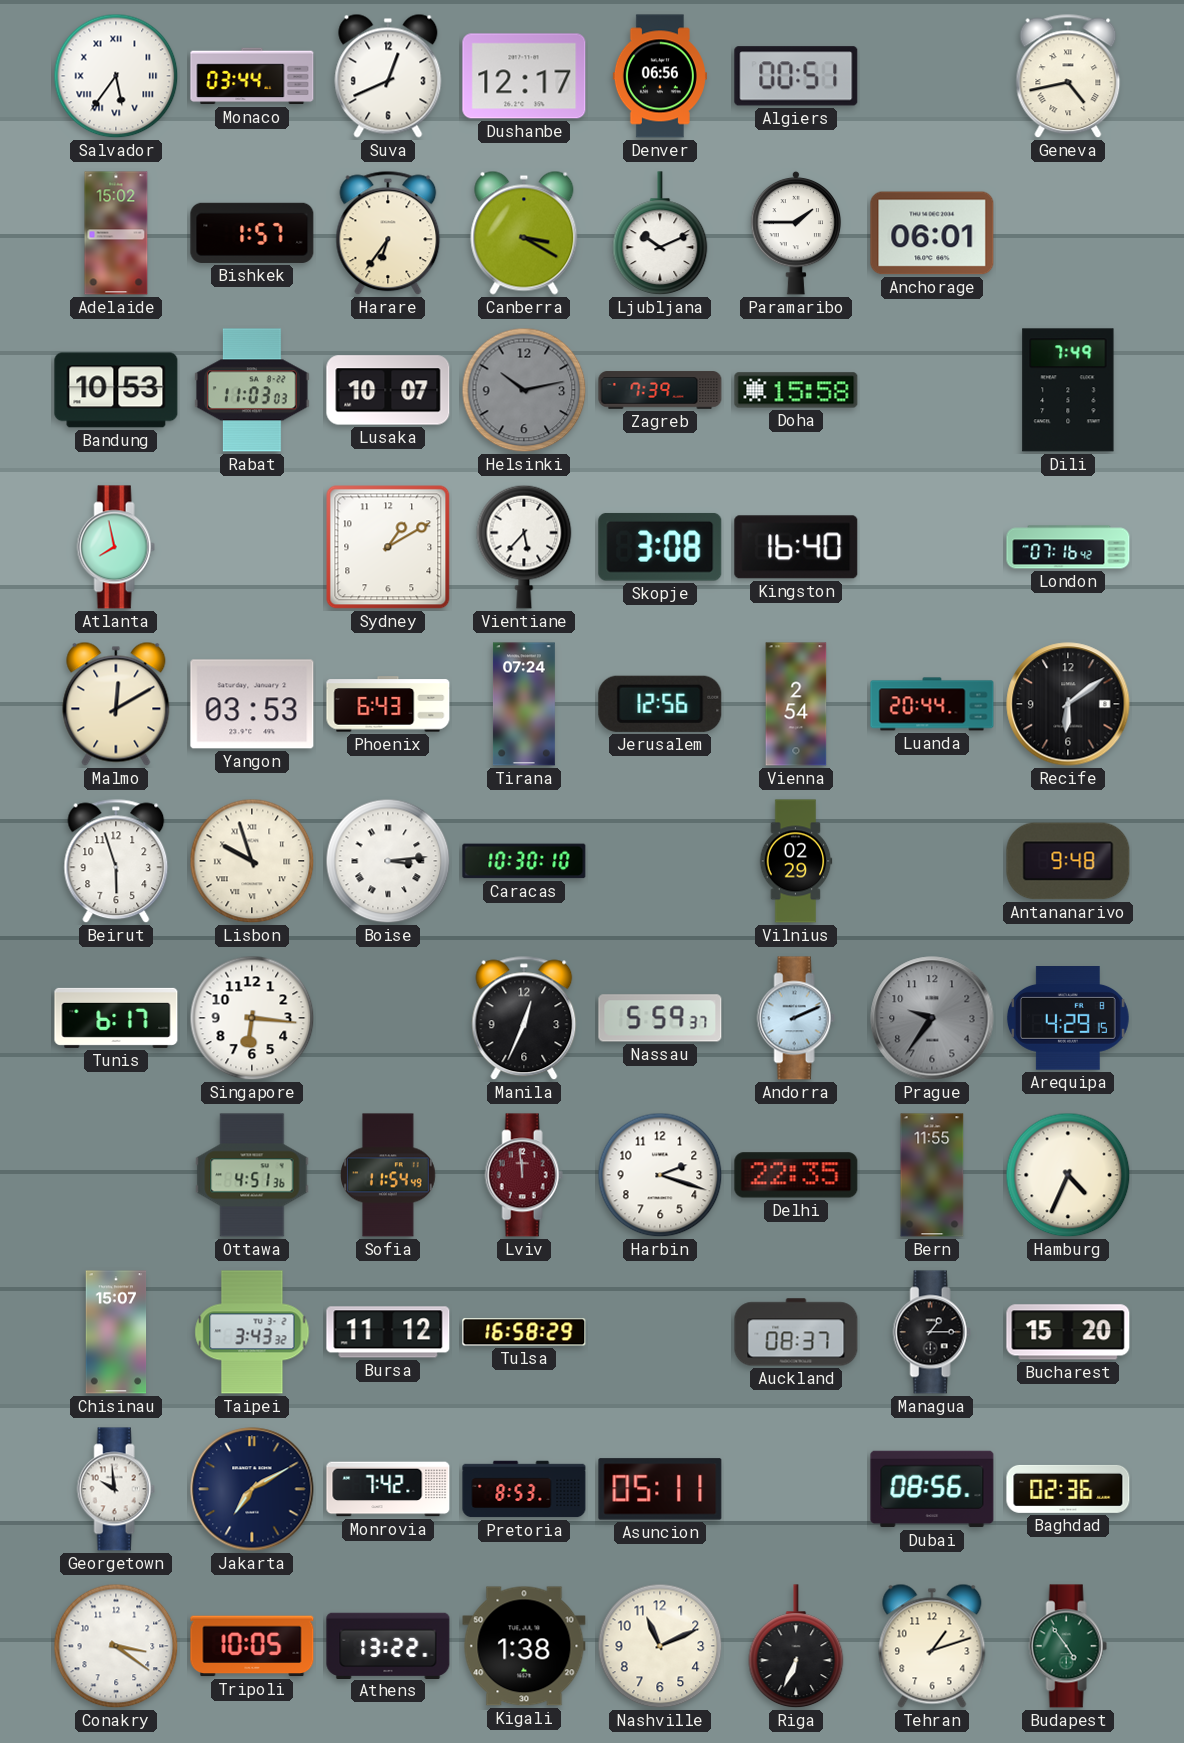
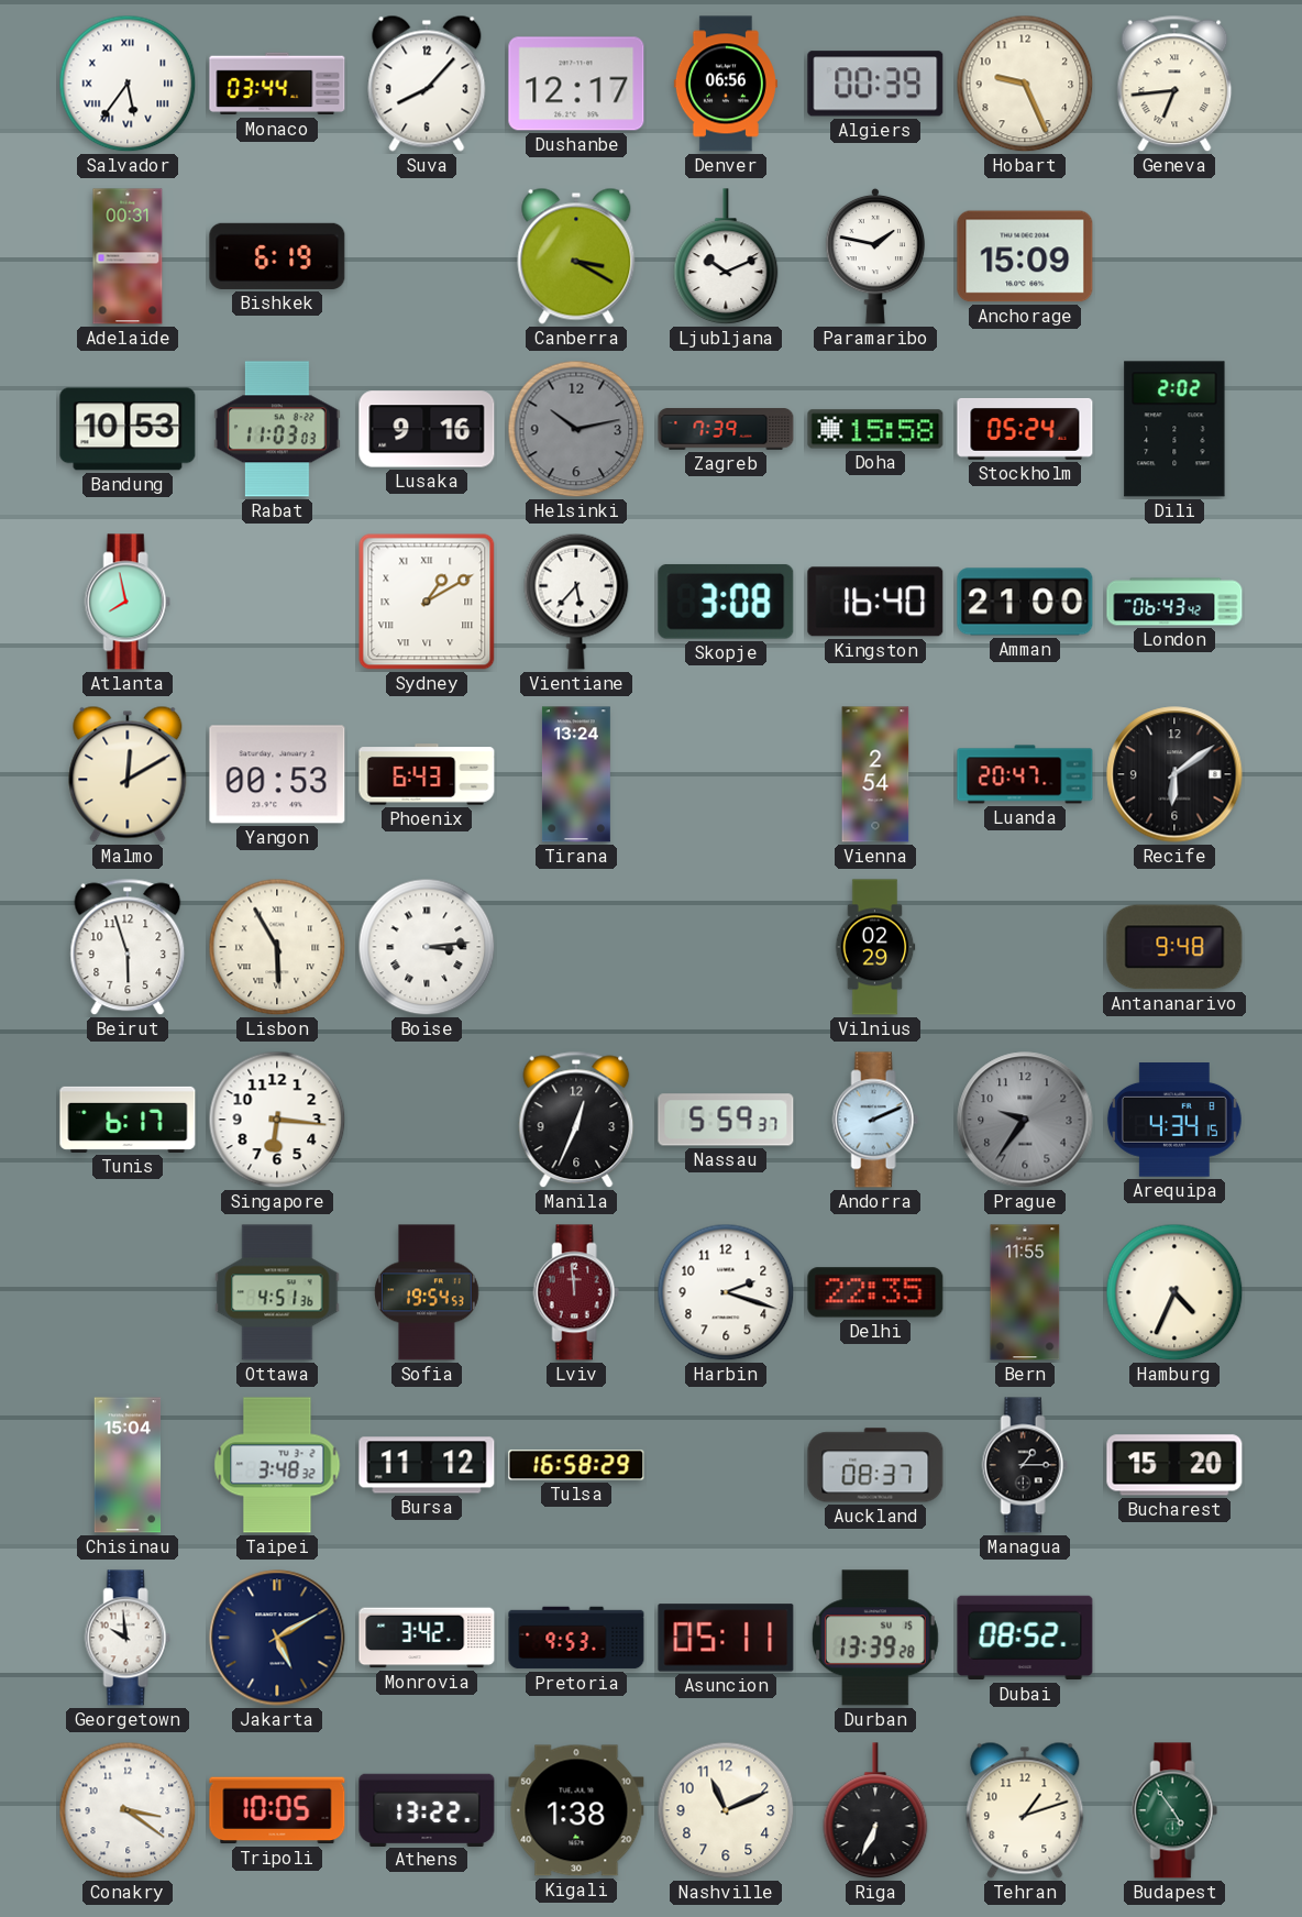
Suva: 12:41 -> 8:07 (427, 84)
Algiers: 00:51 -> 00:39 (875, 84)
Hobart: none -> 9:26 (1025, 84)
Geneva: 4:43 -> 6:44 (1174, 84)
Adelaide: 15:02 -> 00:31 (128, 256)
Bishkek: 1:57 -> 6:19 (277, 256)
Harare: 6:36 -> none (388, 233)
Paramaribo: 1:45 -> 1:47 (875, 256)
Anchorage: 06:01 -> 15:09 (1025, 256)
Lusaka: 10:07 -> 9:16 (427, 429)
Stockholm: none -> 05:24 (1025, 429)
Dili: 7:49 -> 2:02 (1174, 429)
Sydney numerals: Arabic -> Roman (427, 602)
Amman: none -> 21:00 (1025, 602)
London: 07:16 -> 06:43 (1174, 602)
Yangon: 03:53 -> 00:53 (277, 774)
Tirana: 07:24 -> 13:24 (576, 774)
Jerusalem: 12:56 -> none (660, 704)
Luanda: 20:44 -> 20:47 (1025, 774)
Lisbon: 9:57 -> 5:55 (277, 947)
Caracas: 10:30 -> none (524, 861)
Arequipa: 4:29 -> 4:34 (1174, 1121)
Sofia: 11:54 -> 19:54 (428, 1292)
Chisinau: 15:07 -> 15:04 (128, 1465)
Taipei: 3:43 -> 3:48 (277, 1465)
Jakarta: 7:10 -> 5:10 (277, 1638)
Monrovia: 7:42 -> 3:42 (427, 1638)
Pretoria: 8:53 -> 9:53 (576, 1638)
Durban: none -> 13:39 (875, 1638)
Dubai: 08:56 -> 08:52 (1025, 1638)
Baghdad: 02:36 -> none (1068, 1489)
